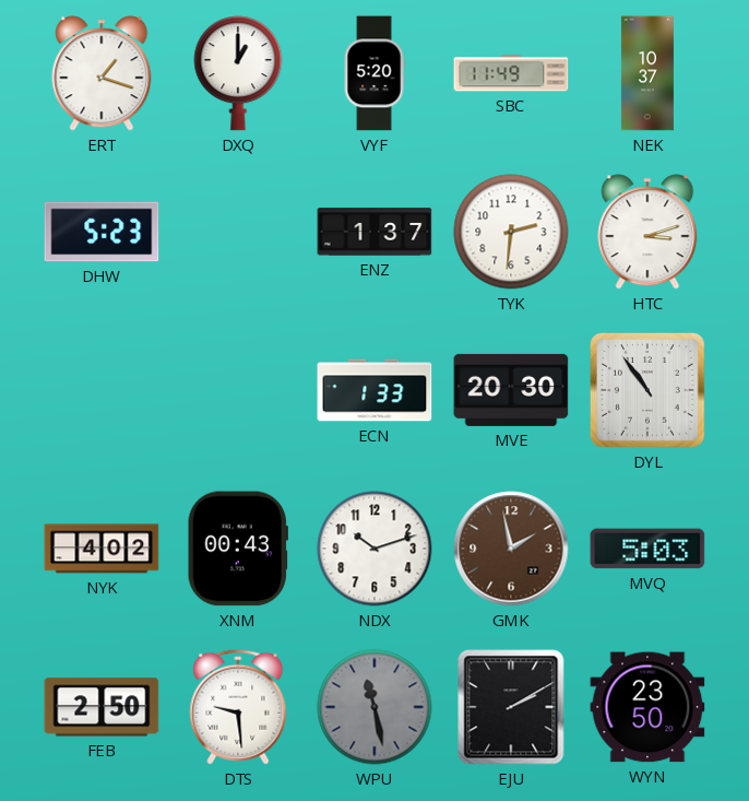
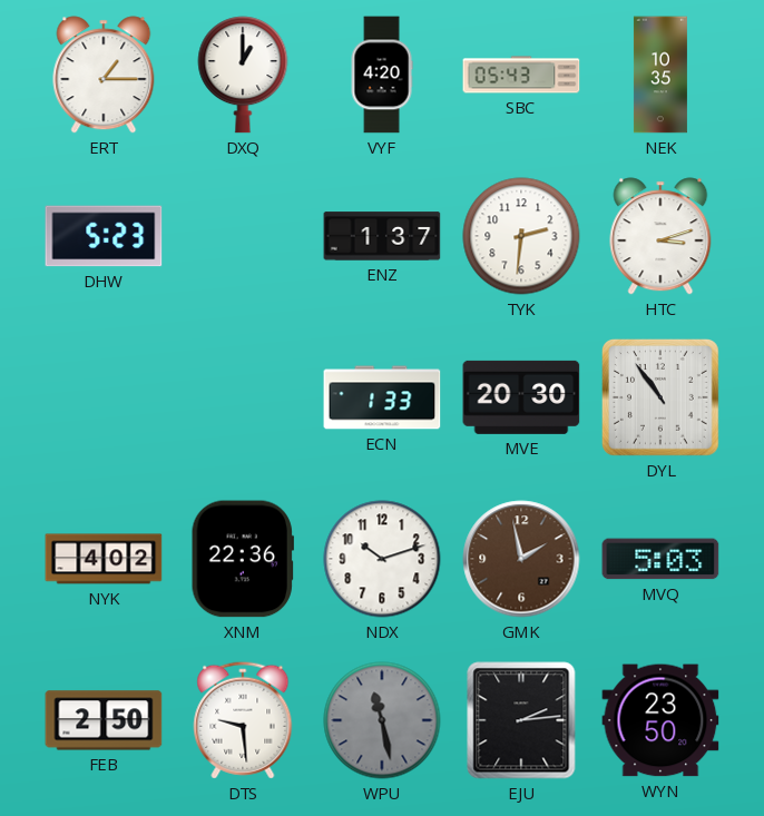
ERT: 1:18 -> 1:15 (104, 75)
VYF: 5:20 -> 4:20 (382, 75)
SBC: 11:49 -> 05:43 (521, 75)
NEK: 10:37 -> 10:35 (660, 75)
XNM: 00:43 -> 22:36 (243, 559)
EJU: 2:10 -> 2:14 (521, 720)
